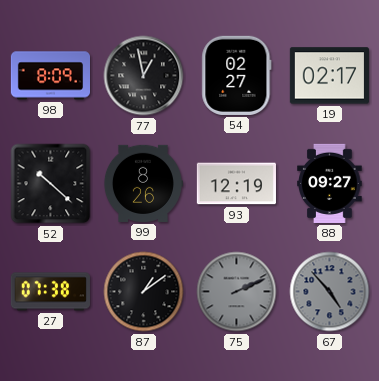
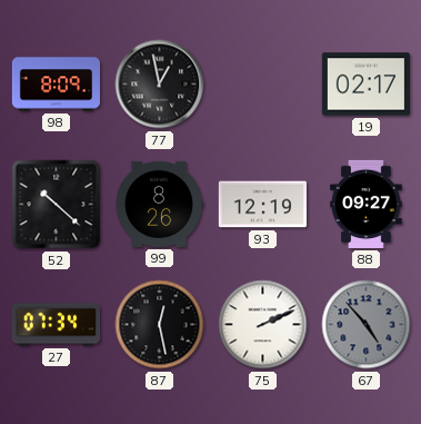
54: 02:27 -> none (237, 75)
27: 07:38 -> 07:34 (56, 325)
87: 1:09 -> 12:28 (160, 325)
75 dial: grey -> white (263, 325)
